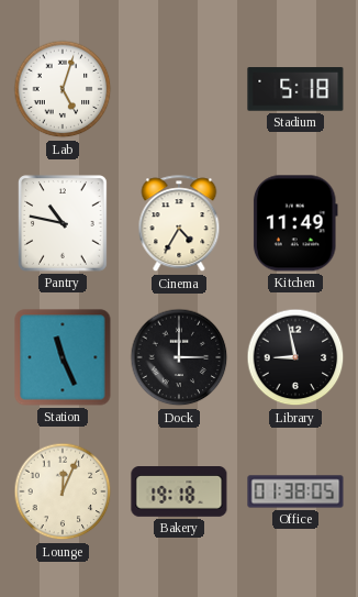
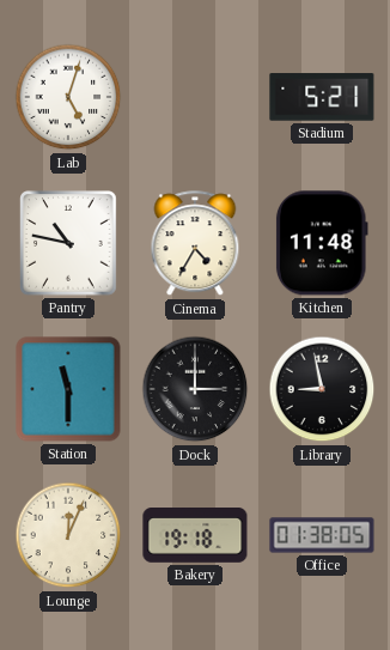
Stadium: 5:18 -> 5:21 (322, 97)
Kitchen: 11:49 -> 11:48 (322, 243)
Station: 11:26 -> 11:30 (68, 389)
